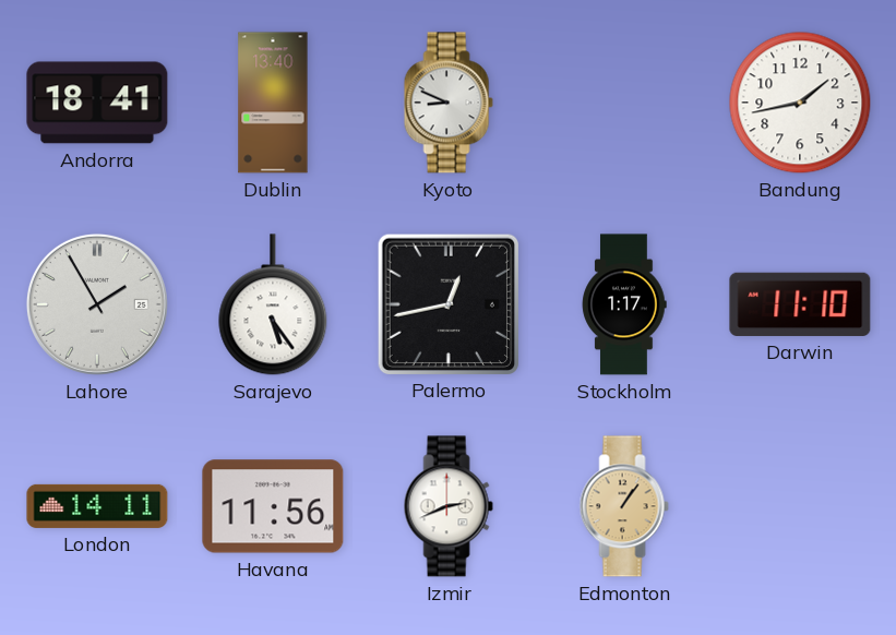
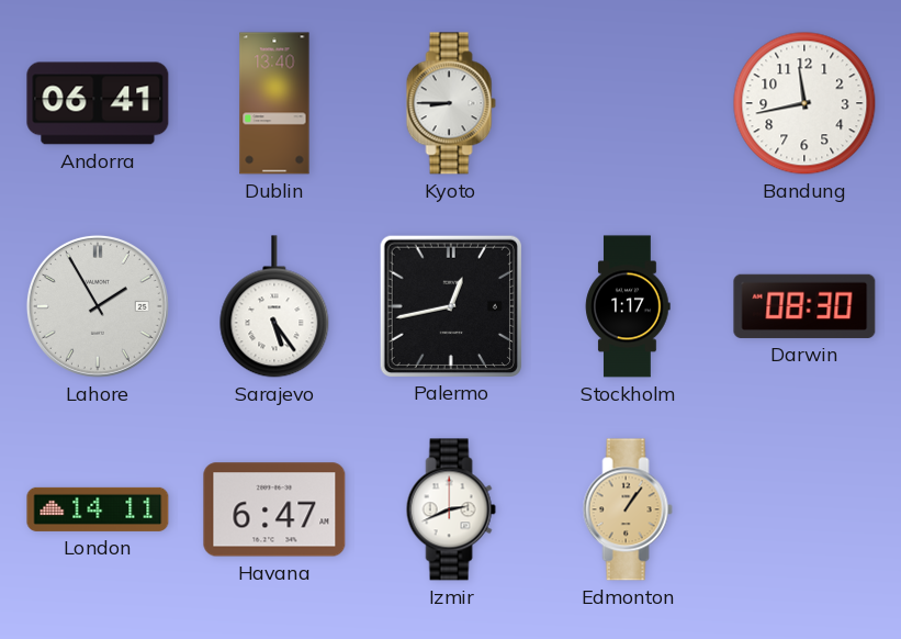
Andorra: 18:41 -> 06:41 (98, 103)
Kyoto: 8:49 -> 8:45 (451, 103)
Bandung: 1:43 -> 11:43 (804, 103)
Darwin: 11:10 -> 08:30 (804, 306)
Havana: 11:56 -> 6:47 (274, 509)
